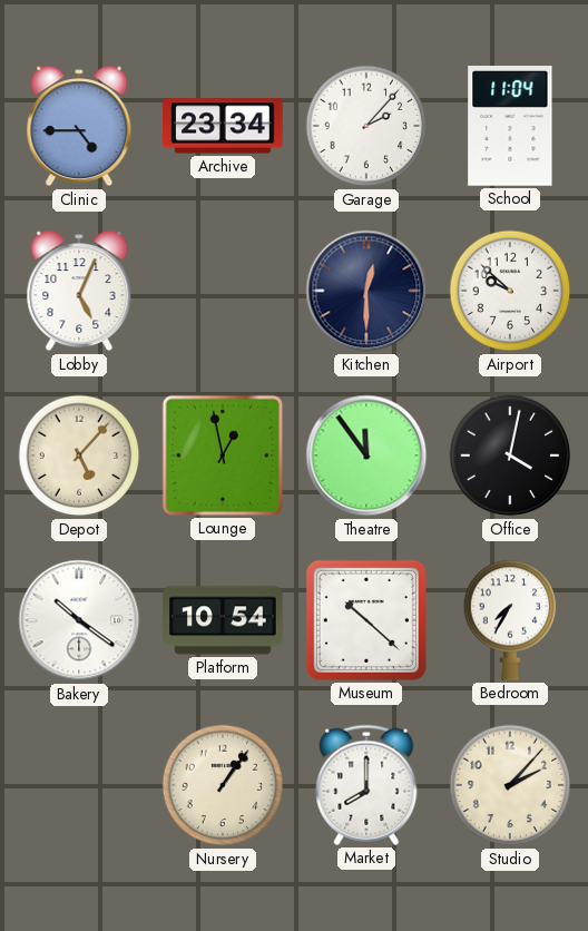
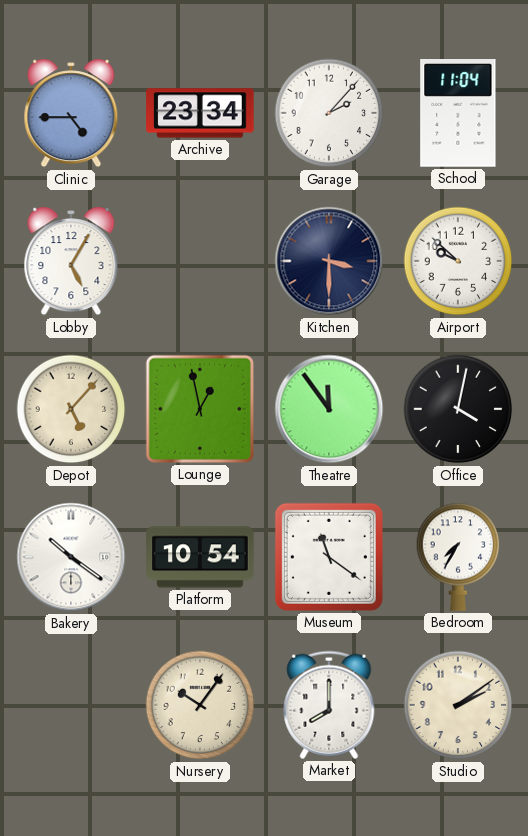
Lobby: 5:04 -> 5:05 (71, 261)
Kitchen: 12:30 -> 3:30 (329, 261)
Museum: 10:22 -> 11:21 (329, 557)
Nursery: 1:06 -> 10:06 (200, 705)
Studio: 2:07 -> 2:09 (458, 705)
